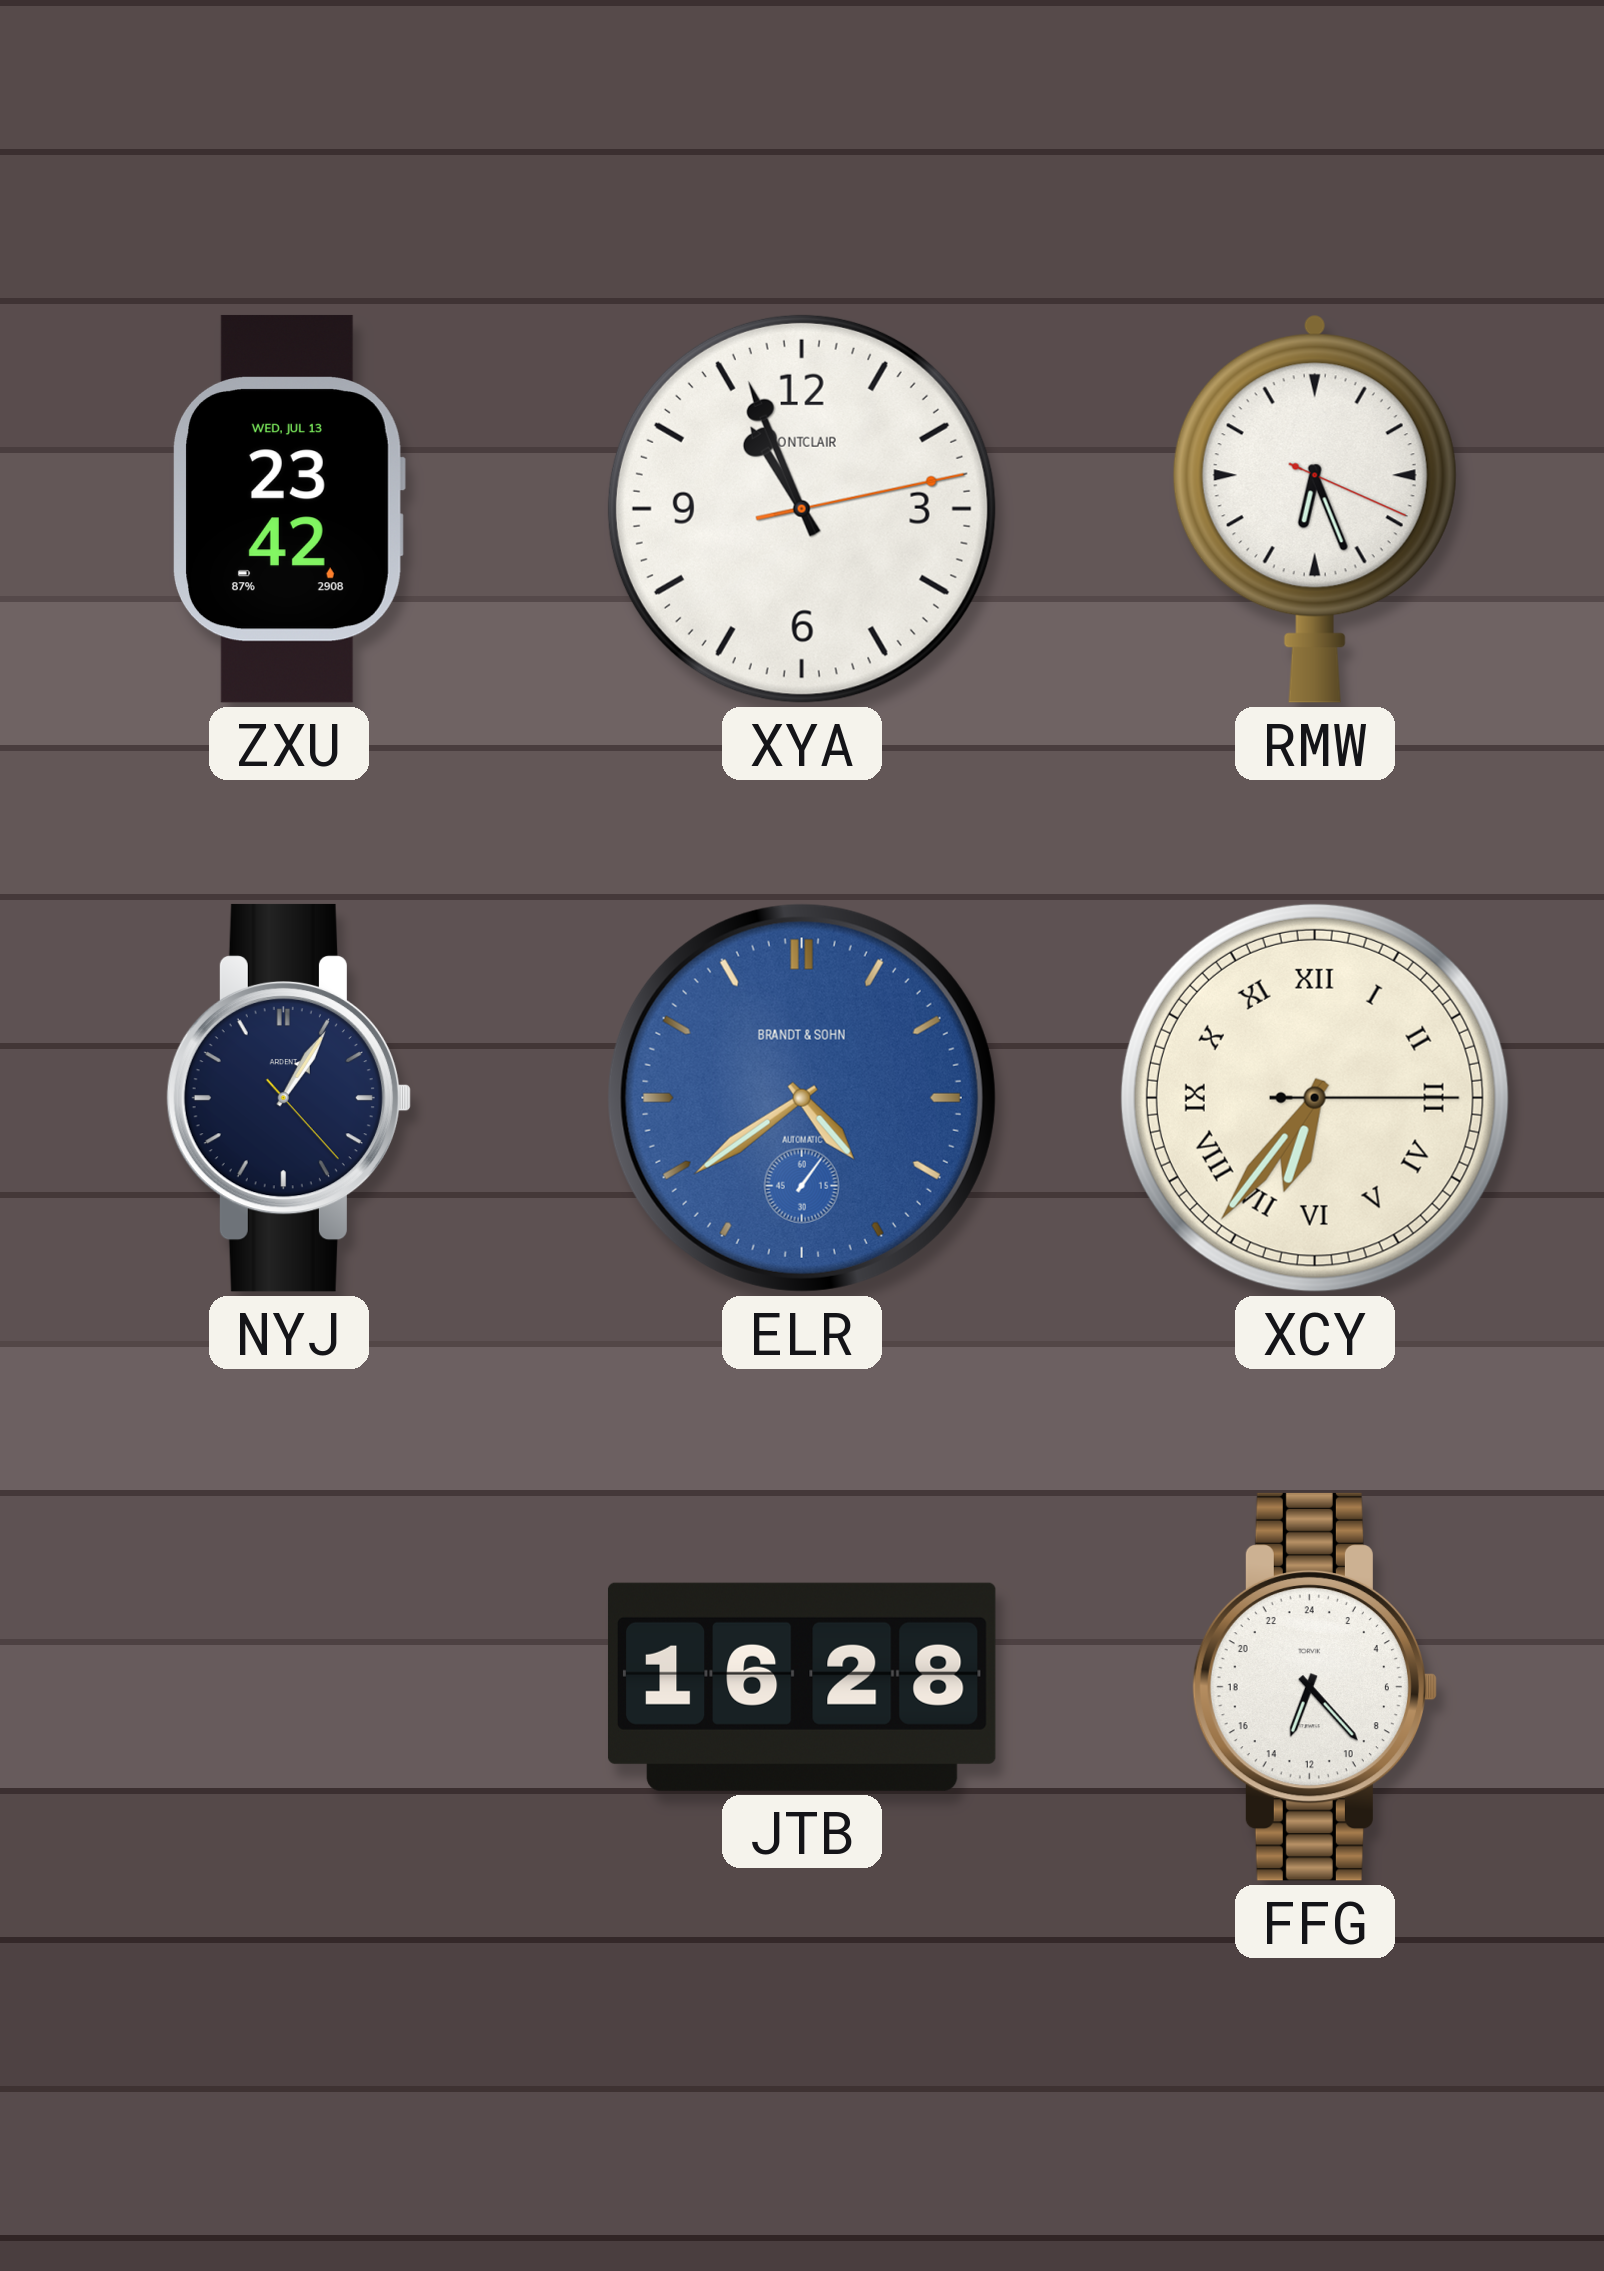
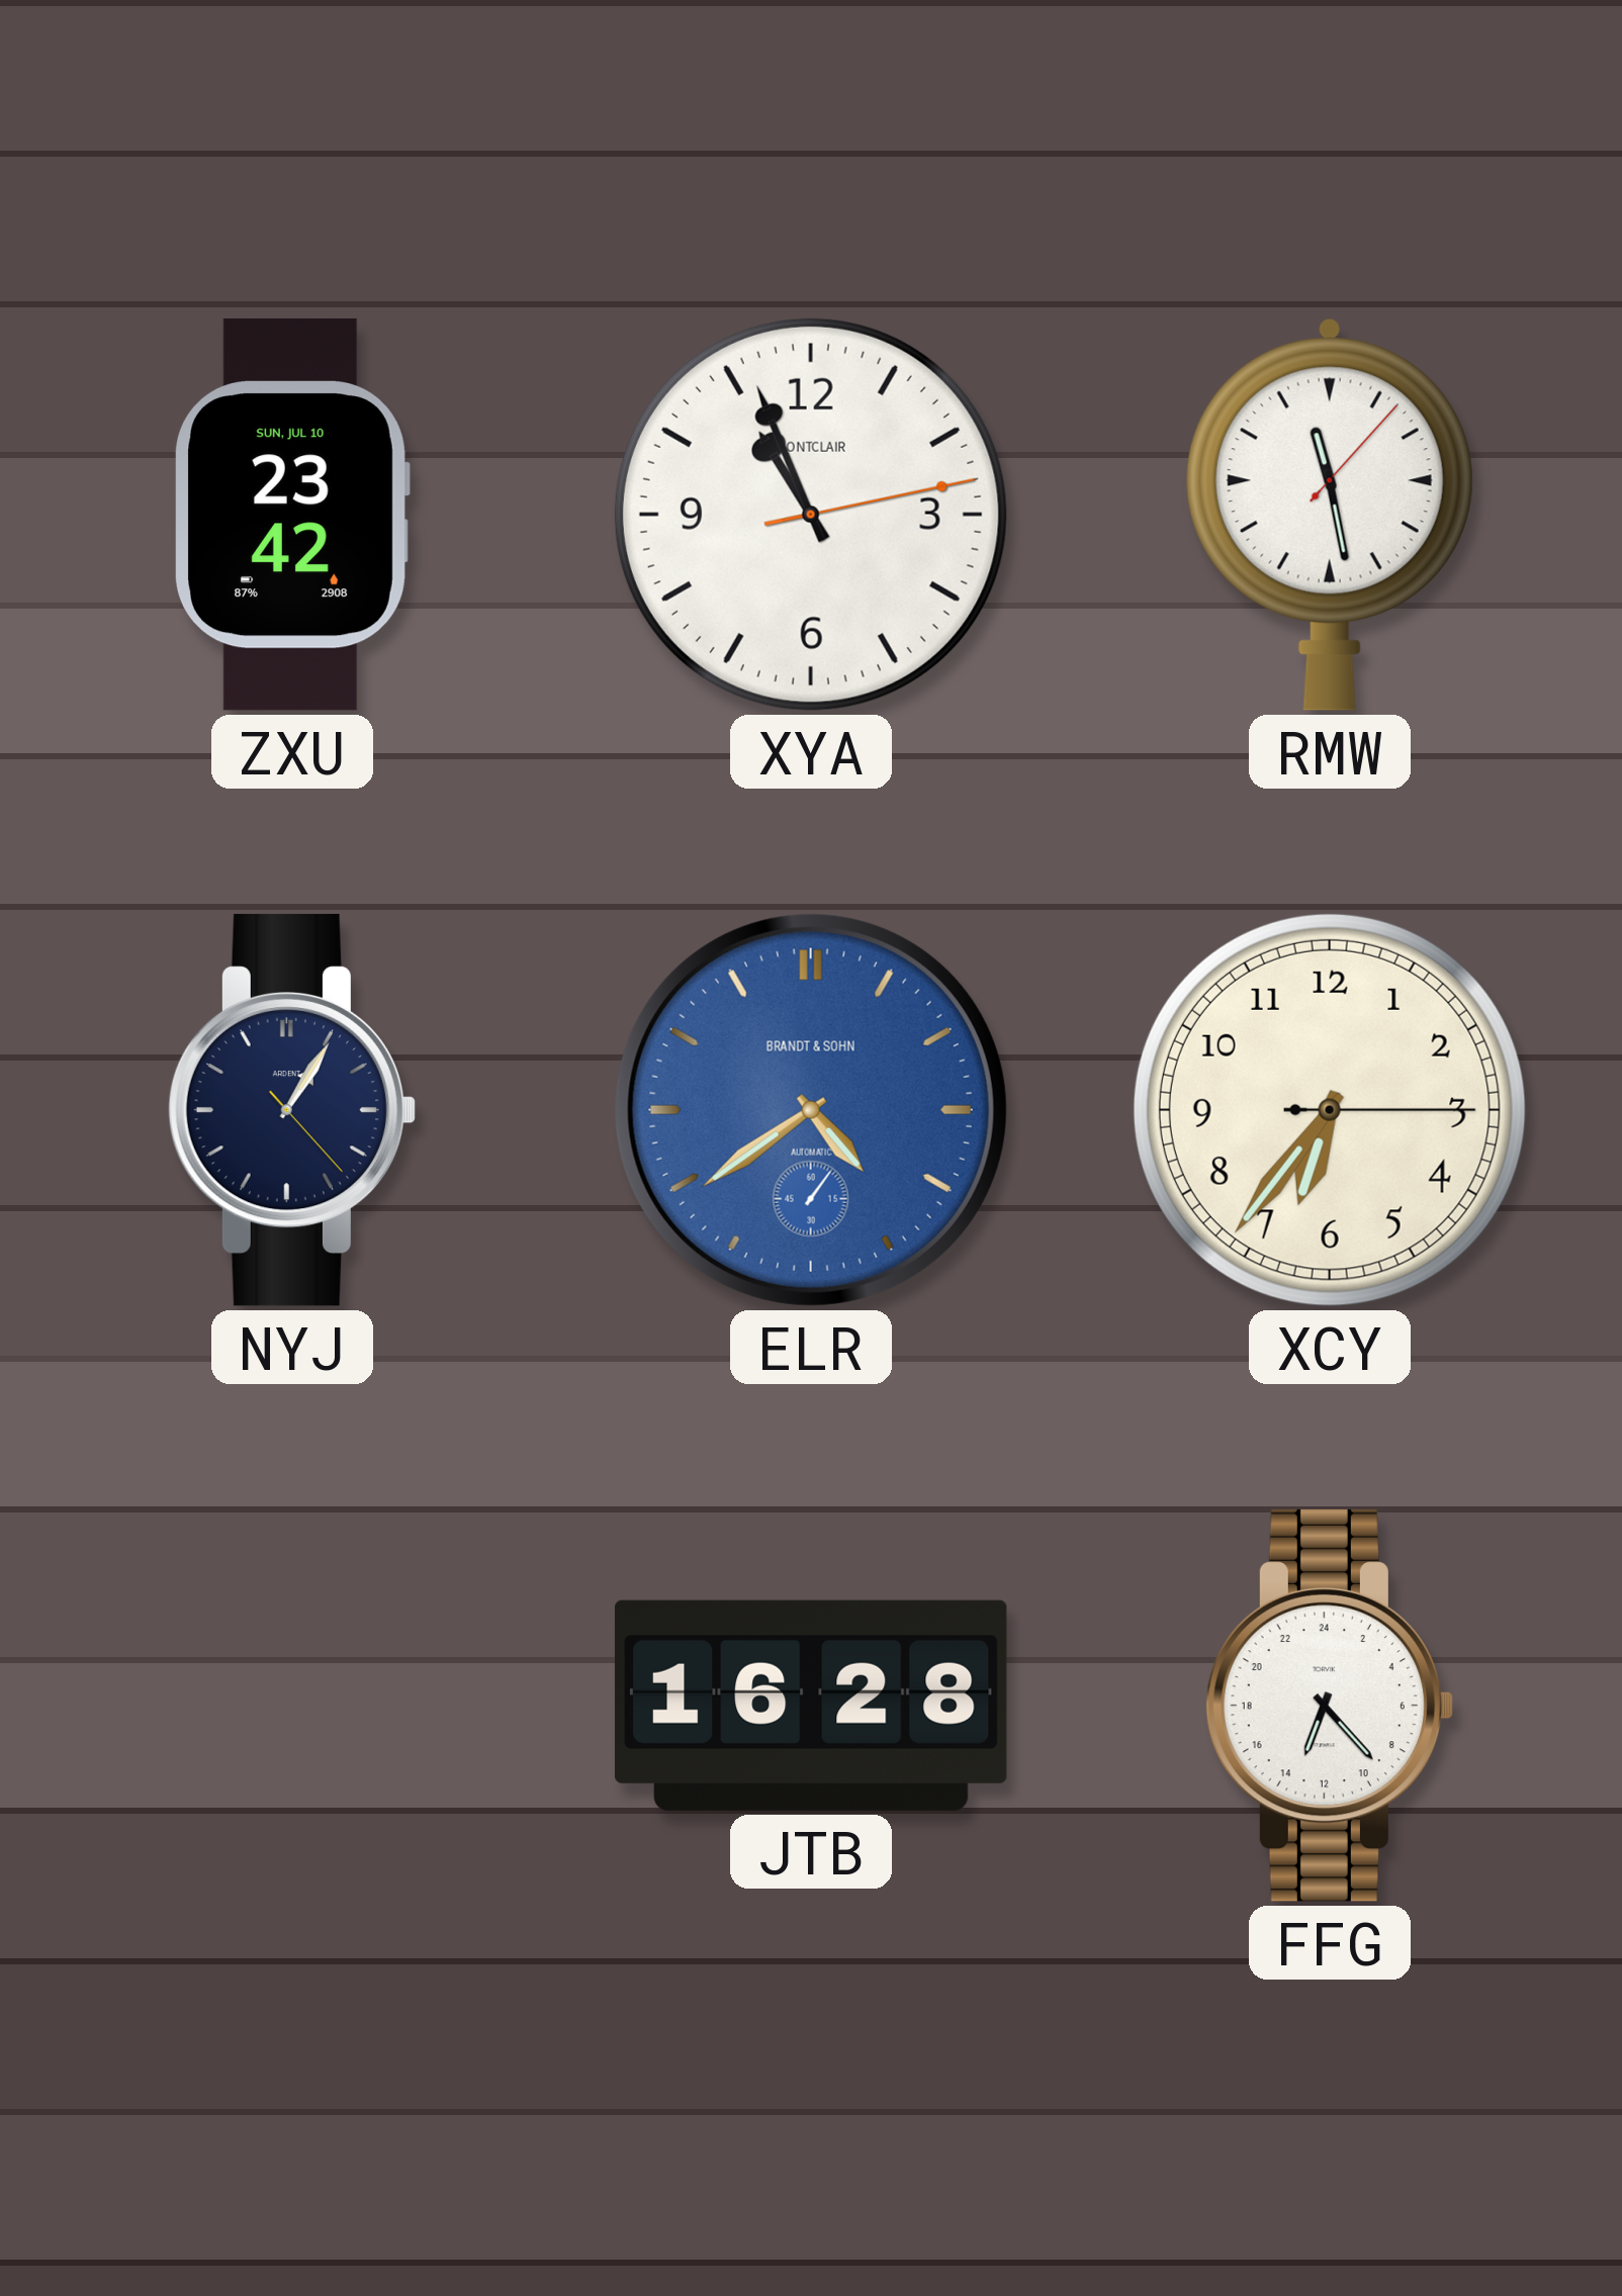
ZXU date: WED, JUL 13 -> SUN, JUL 10 (292, 515)
RMW: 6:26 -> 11:28 (1330, 515)
XCY numerals: Roman -> Arabic (1330, 1110)
